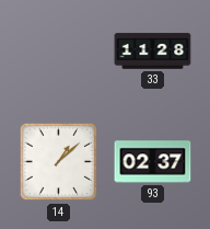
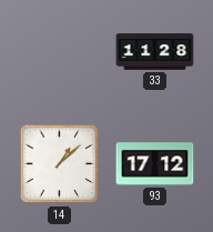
93: 02:37 -> 17:12 (155, 164)
